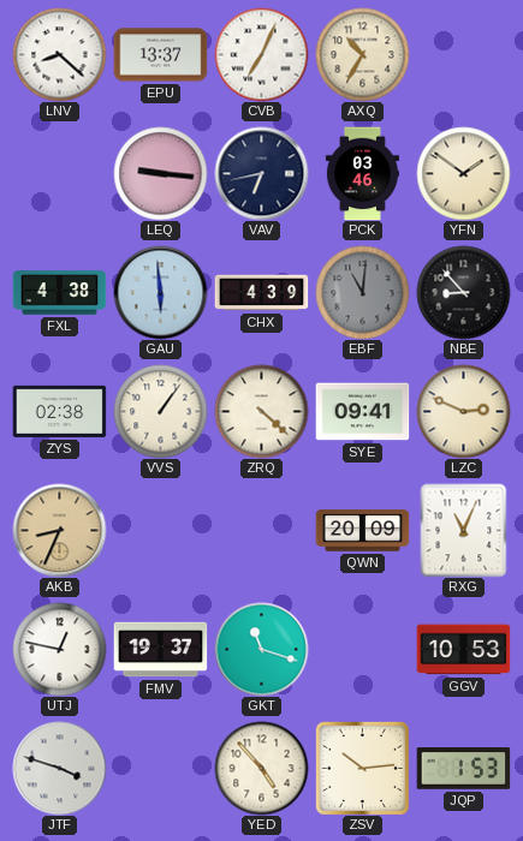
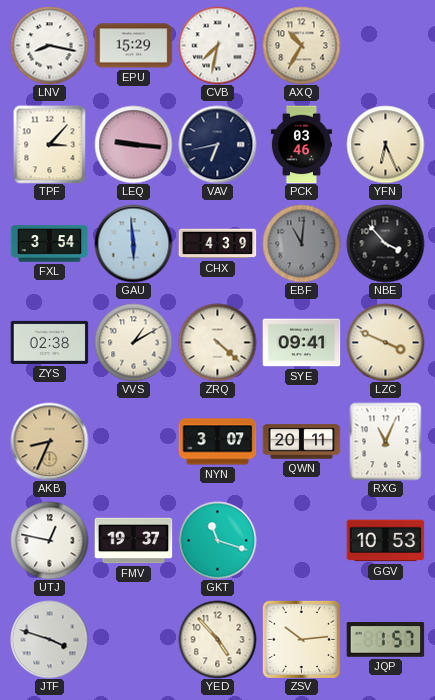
LNV: 8:22 -> 8:17 (49, 45)
EPU: 13:37 -> 15:29 (133, 46)
CVB: 7:04 -> 7:32 (217, 45)
TPF: none -> 3:07 (50, 144)
YFN: 1:51 -> 6:26 (385, 144)
FXL: 4:38 -> 3:54 (49, 244)
NBE: 8:53 -> 3:53 (385, 243)
VVS: 1:06 -> 1:10 (133, 342)
LZC: 2:49 -> 3:49 (385, 342)
NYN: none -> 3:07 (217, 442)
QWN: 20:09 -> 20:11 (301, 442)
JQP: 1:53 -> 1:57 (385, 640)
